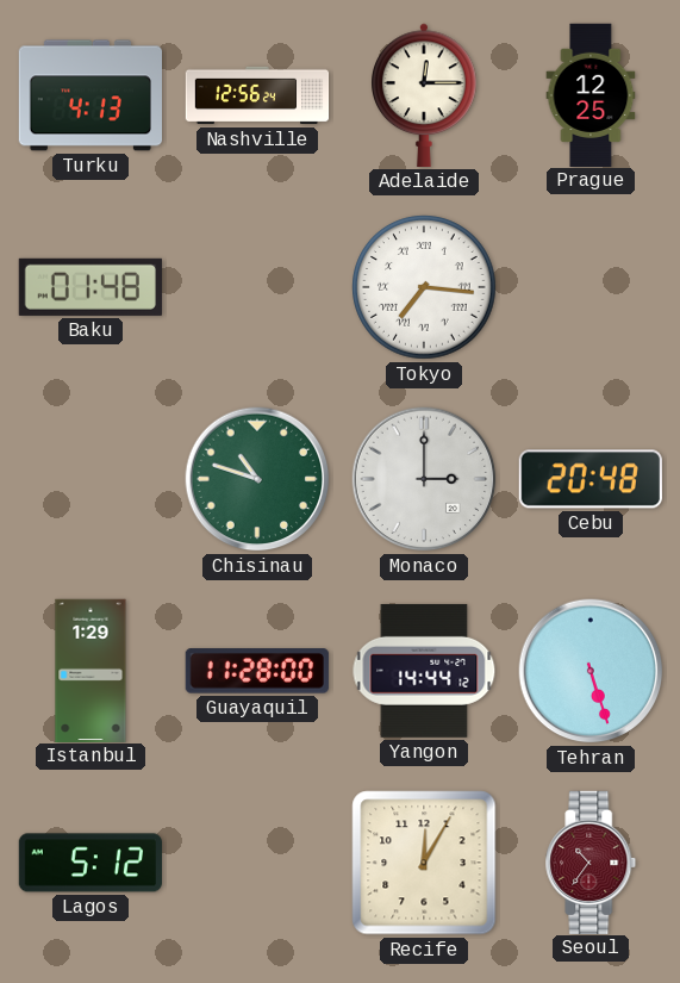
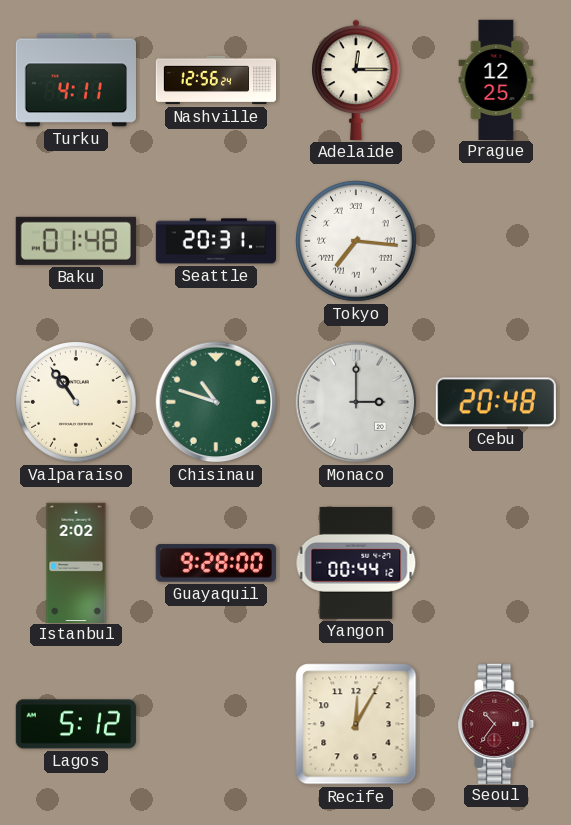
Turku: 4:13 -> 4:11 (75, 80)
Seattle: none -> 20:31 (215, 241)
Valparaiso: none -> 10:54 (76, 402)
Istanbul: 1:29 -> 2:02 (76, 562)
Guayaquil: 11:28 -> 9:28 (216, 563)
Yangon: 14:44 -> 00:44 (356, 563)
Tehran: 5:27 -> none (591, 671)
